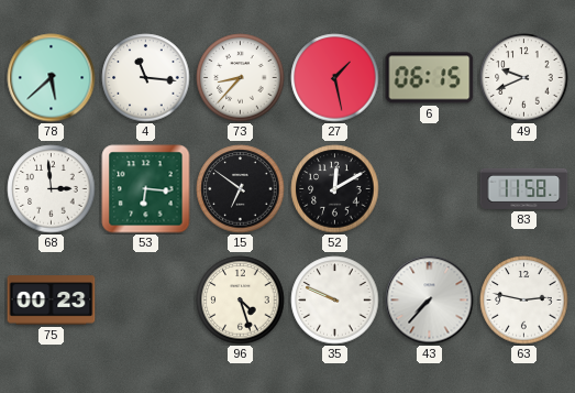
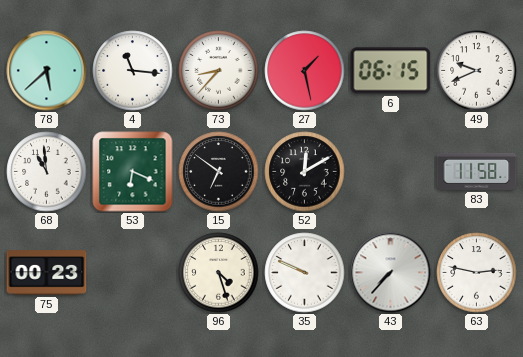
68: 2:59 -> 10:59 (47, 172)
53: 6:16 -> 6:19 (133, 172)
